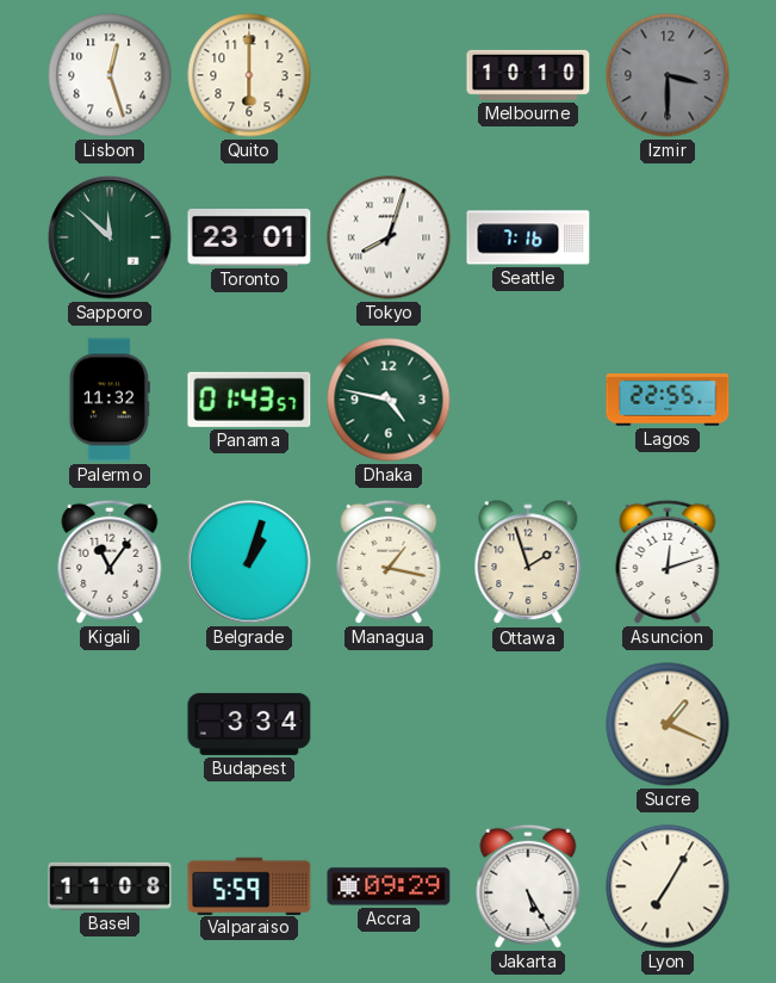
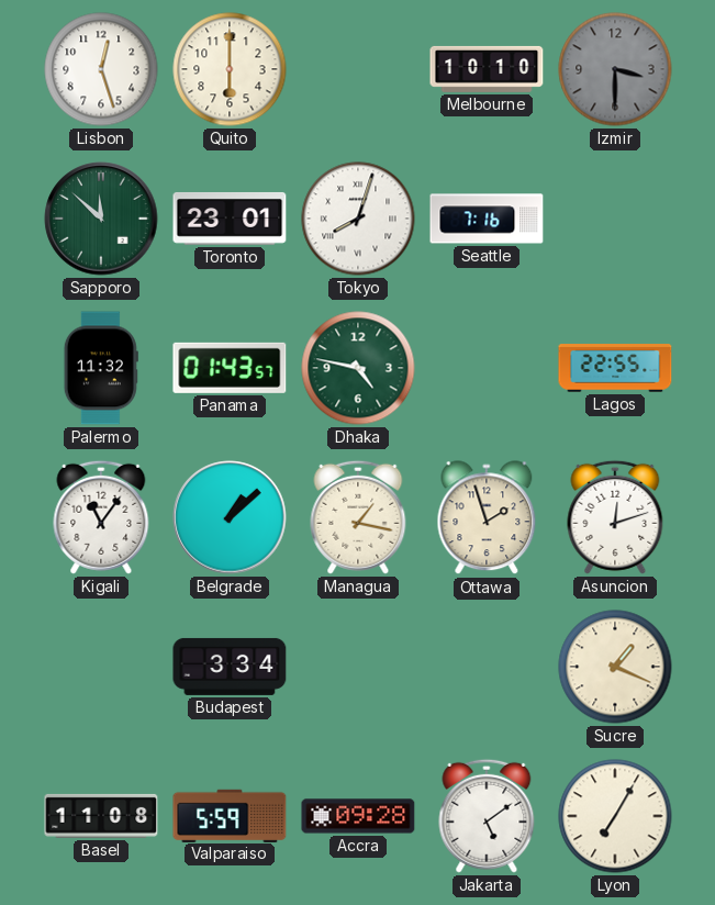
Belgrade: 1:03 -> 1:08 (230, 517)
Accra: 09:29 -> 09:28 (358, 816)
Jakarta: 5:25 -> 5:09 (487, 816)
